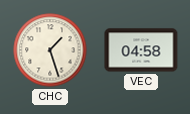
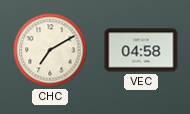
CHC: 1:27 -> 7:10 (50, 50)
